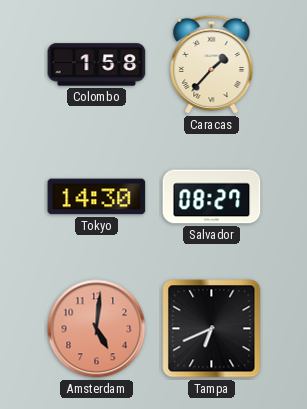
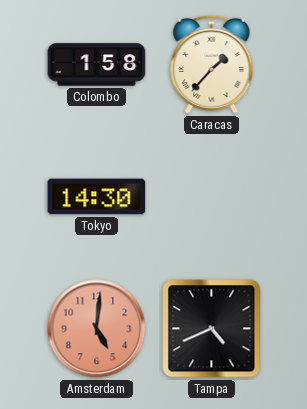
Salvador: 08:27 -> none (212, 197)
Tampa: 6:41 -> 4:41 (212, 329)
